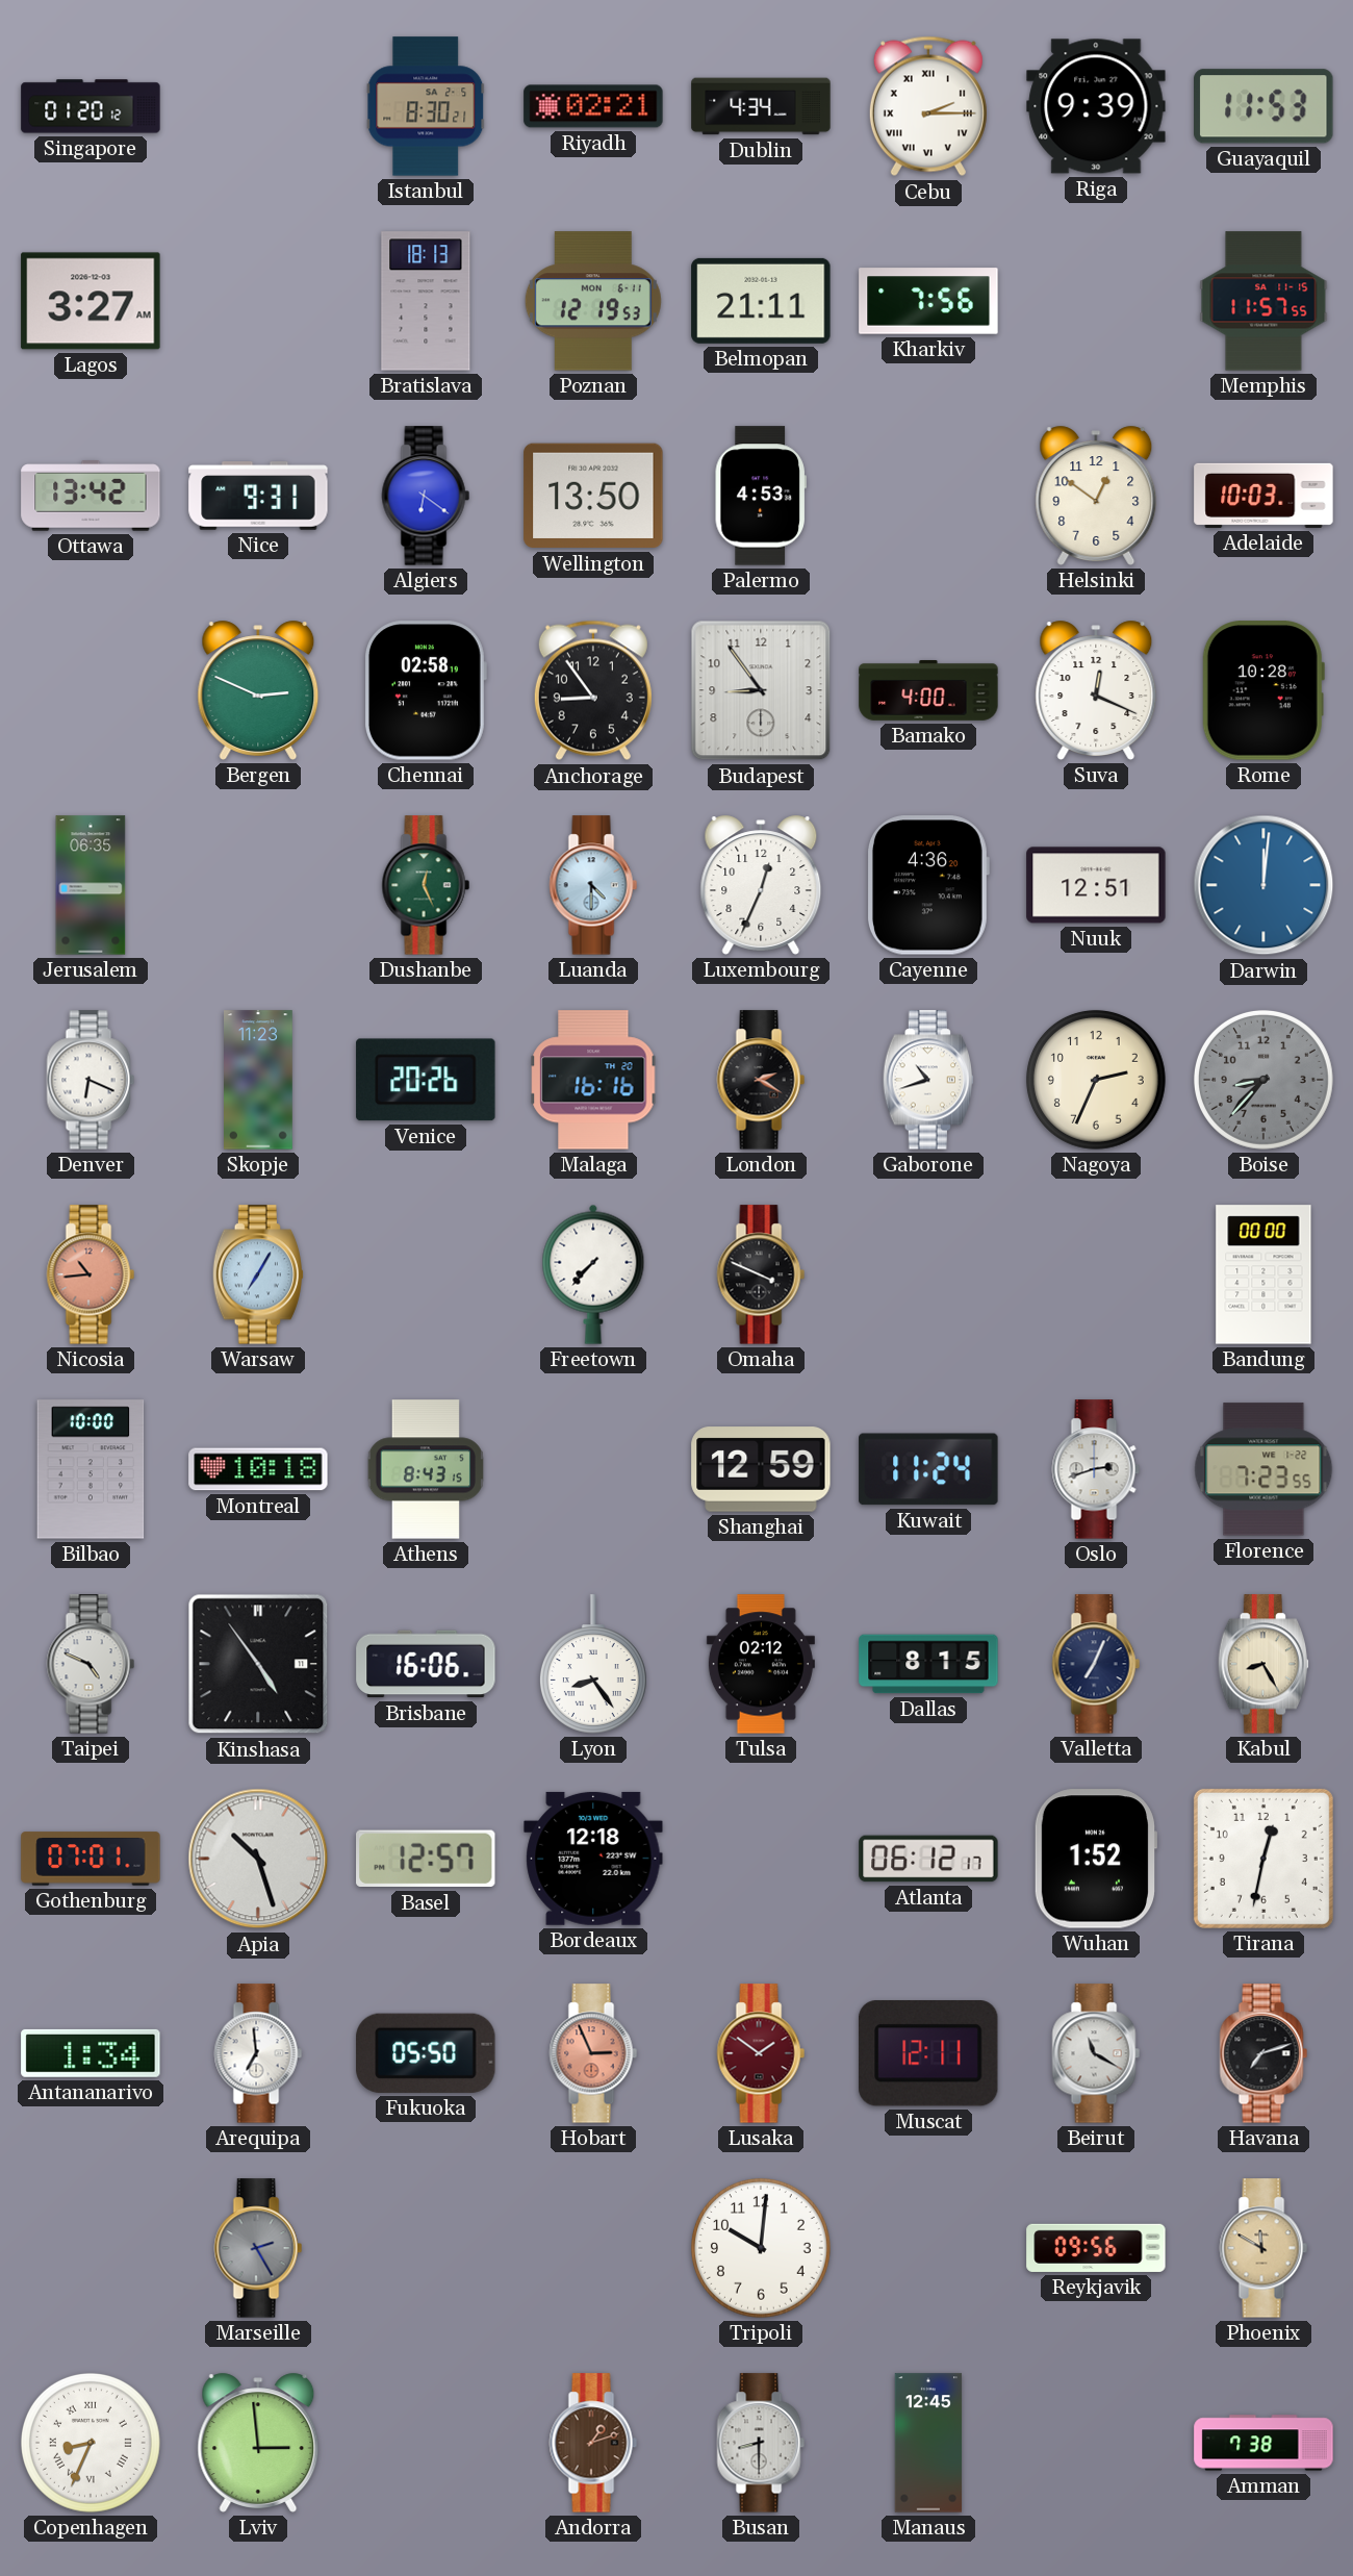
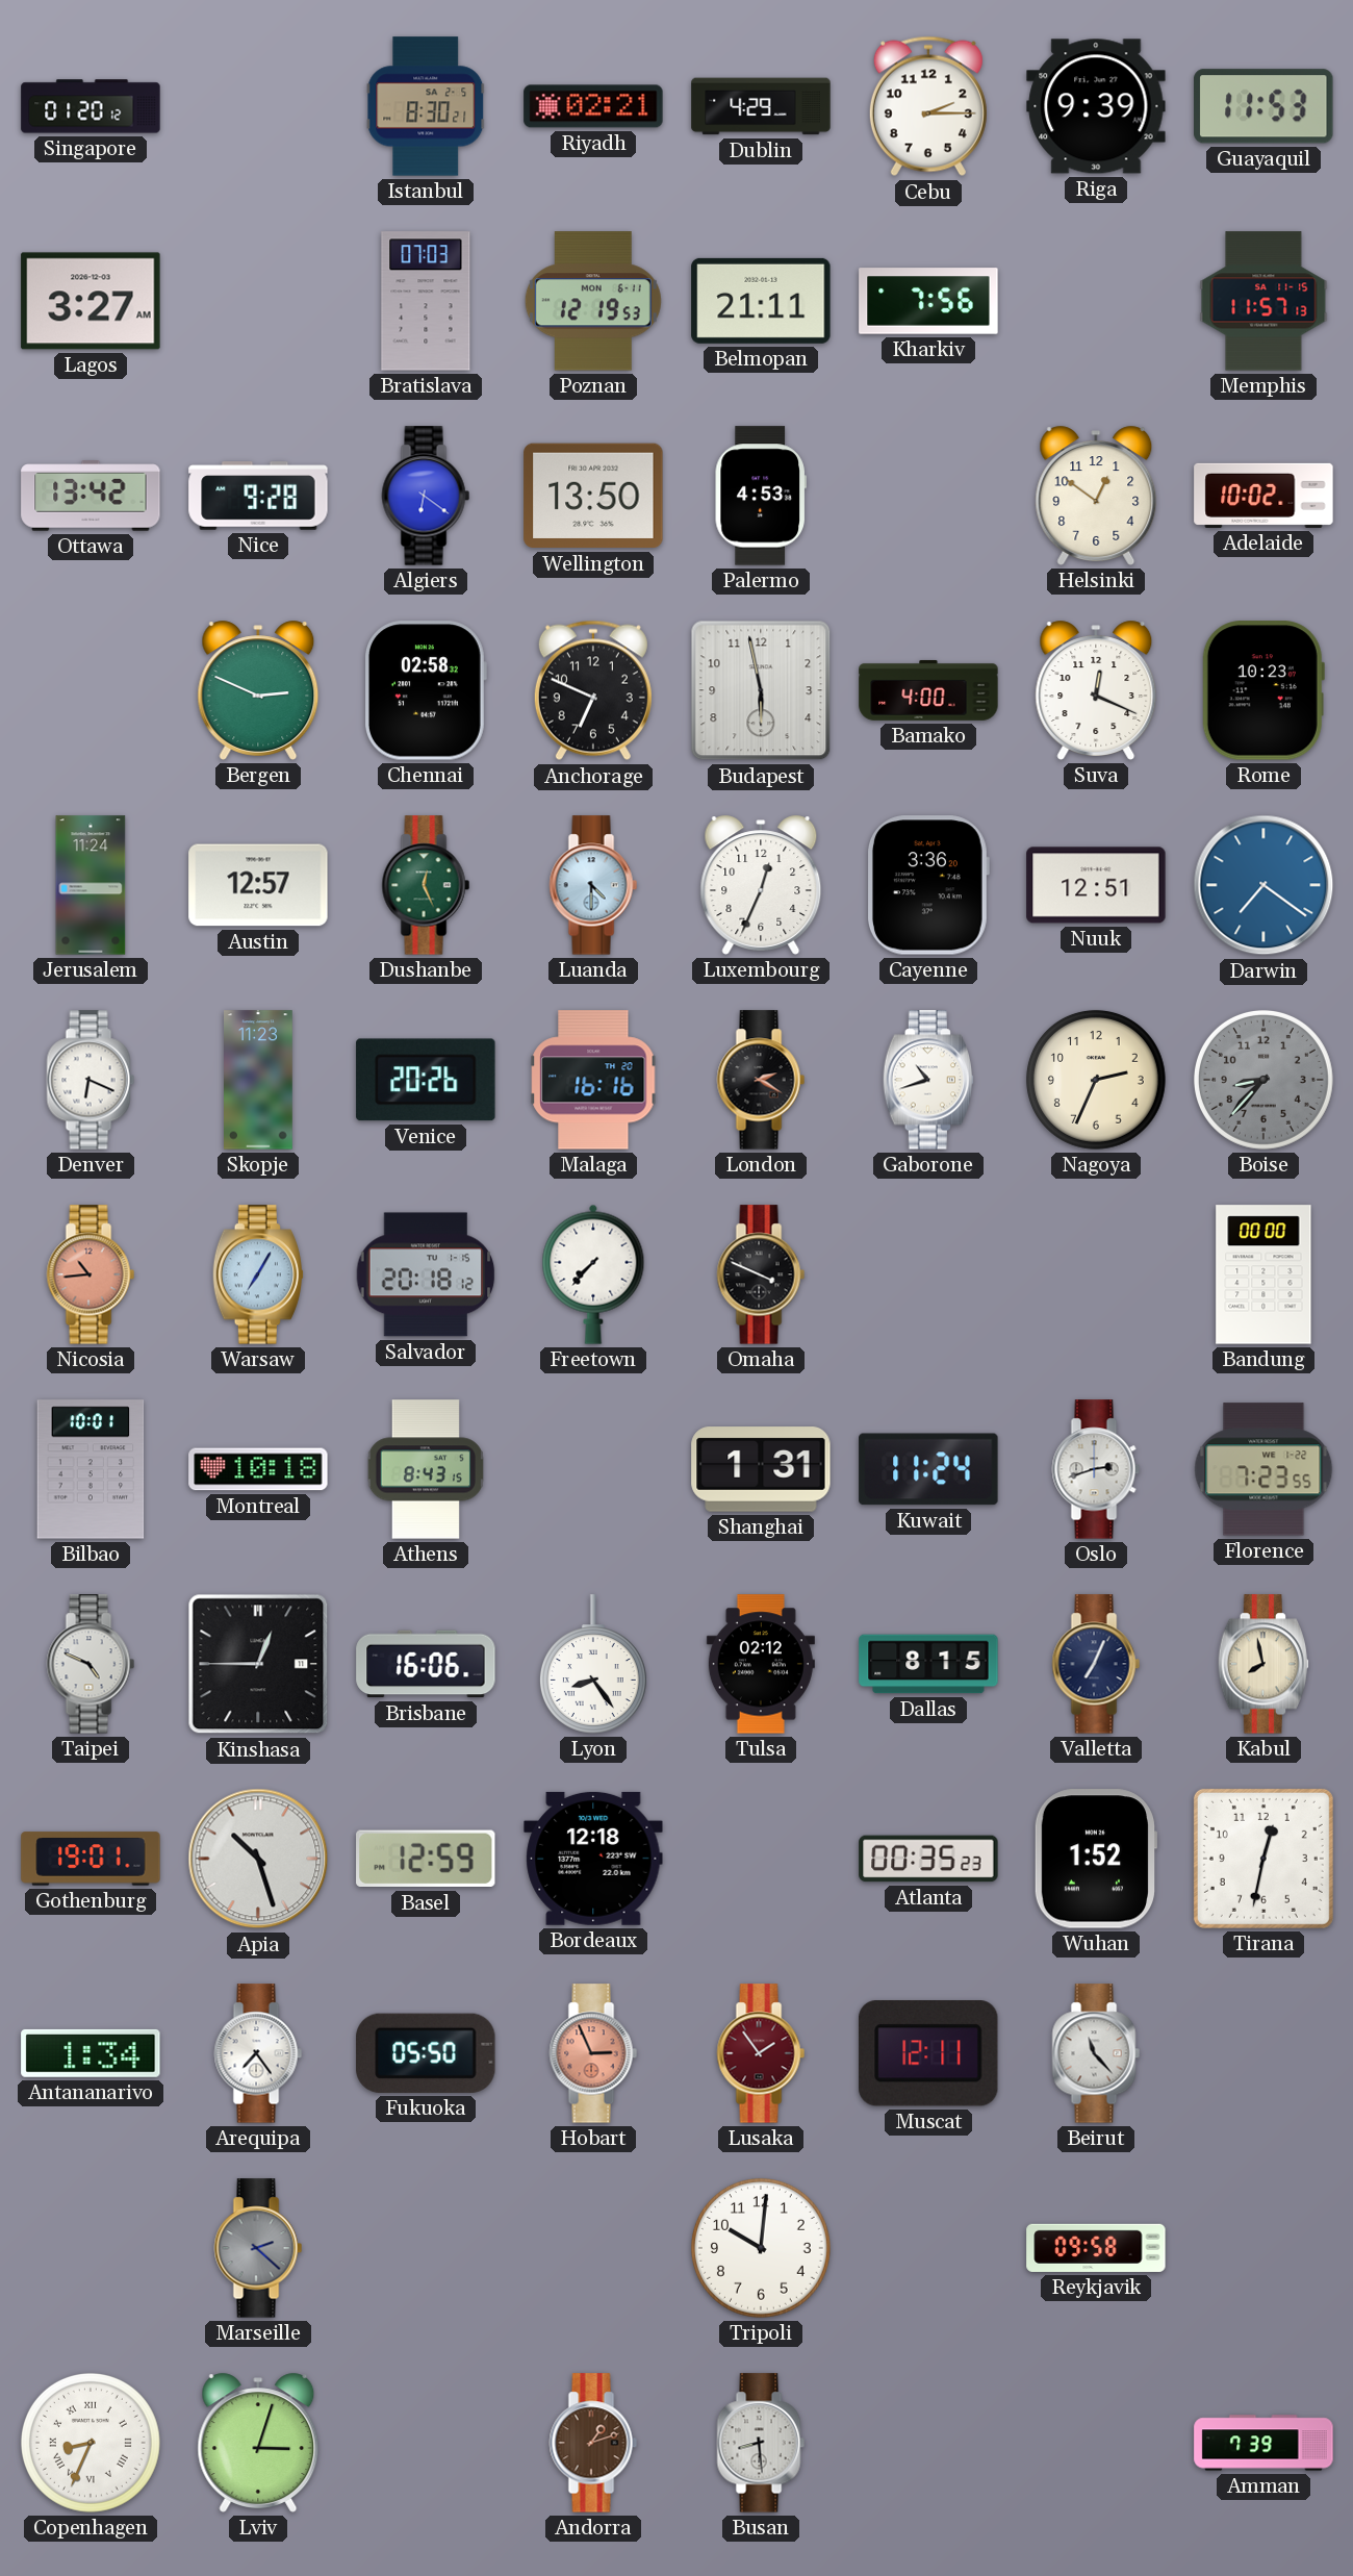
Dublin: 4:34 -> 4:29 (761, 106)
Cebu numerals: Roman -> Arabic (928, 106)
Bratislava: 18:13 -> 07:03 (426, 301)
Memphis: 11:57:55 -> 11:57:13 (1263, 301)
Nice: 9:31 -> 9:28 (258, 496)
Adelaide: 10:03 -> 10:02 (1263, 496)
Chennai: 02:58:19 -> 02:58:32 (426, 690)
Anchorage: 8:54 -> 6:49 (593, 690)
Budapest: 8:54 -> 5:58 (761, 690)
Rome: 10:28 -> 10:23 (1263, 690)
Jerusalem: 06:35 -> 11:24 (91, 885)
Austin: none -> 12:57 (258, 885)
Cayenne: 4:36 -> 3:36 (928, 885)
Darwin: 12:01 -> 7:21 (1263, 885)
Salvador: none -> 20:18 (426, 1274)
Bilbao: 10:00 -> 10:01 (91, 1469)
Shanghai: 12:59 -> 1:31 (761, 1469)
Kinshasa: 4:54 -> 12:45 (258, 1664)
Kabul: 8:25 -> 7:58 (1262, 1664)
Gothenburg: 07:01 -> 19:01 (91, 1859)
Basel: 12:57 -> 12:59 (426, 1859)
Atlanta: 06:12 -> 00:35 (928, 1859)
Arequipa: 6:59 -> 7:24 (258, 2053)
Lusaka: 1:51 -> 1:54 (761, 2053)
Beirut: 11:20 -> 11:23 (1096, 2053)
Havana: 7:12 -> none (1263, 2053)
Marseille: 2:25 -> 2:22 (258, 2248)
Reykjavik: 09:56 -> 09:58 (1096, 2248)
Phoenix: 11:50 -> none (1263, 2248)
Lviv: 2:59 -> 3:03 (258, 2443)
Busan: 8:30 -> 8:29 (761, 2443)
Manaus: 12:45 -> none (928, 2443)
Amman: 7:38 -> 7:39 (1263, 2443)
